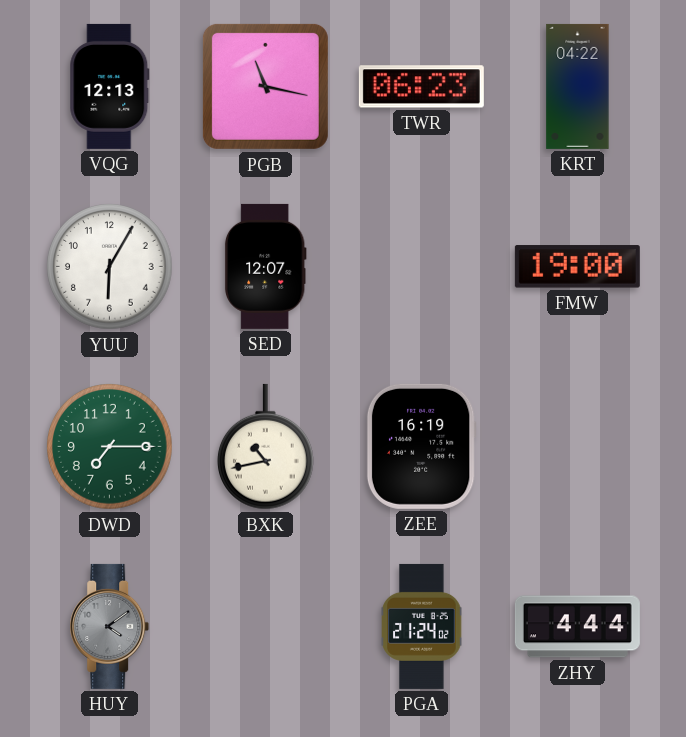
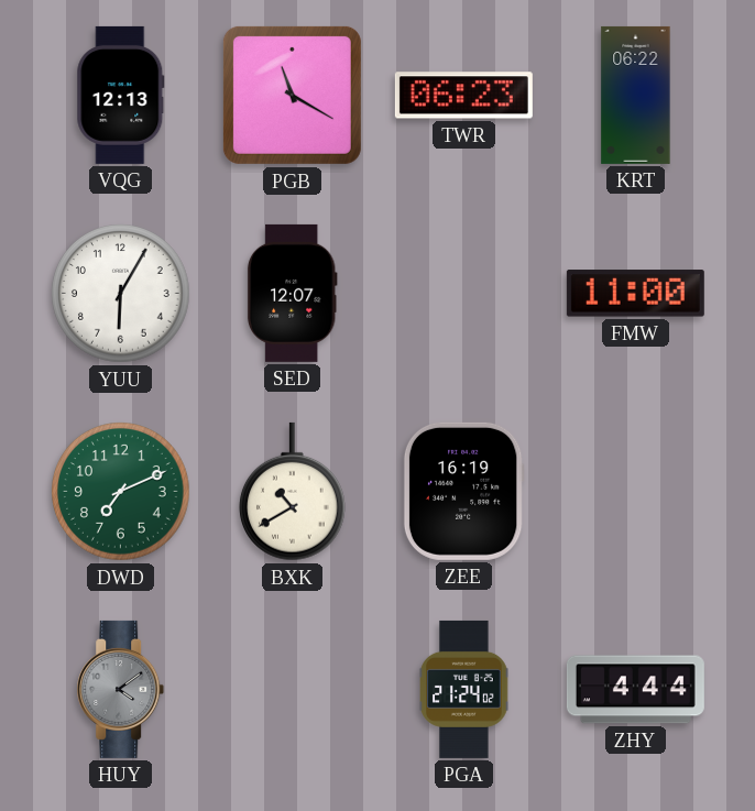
PGB: 11:17 -> 11:20 (292, 95)
KRT: 04:22 -> 06:22 (636, 95)
FMW: 19:00 -> 11:00 (635, 294)
DWD: 7:15 -> 7:11 (121, 492)
BXK: 10:43 -> 10:40 (292, 492)
